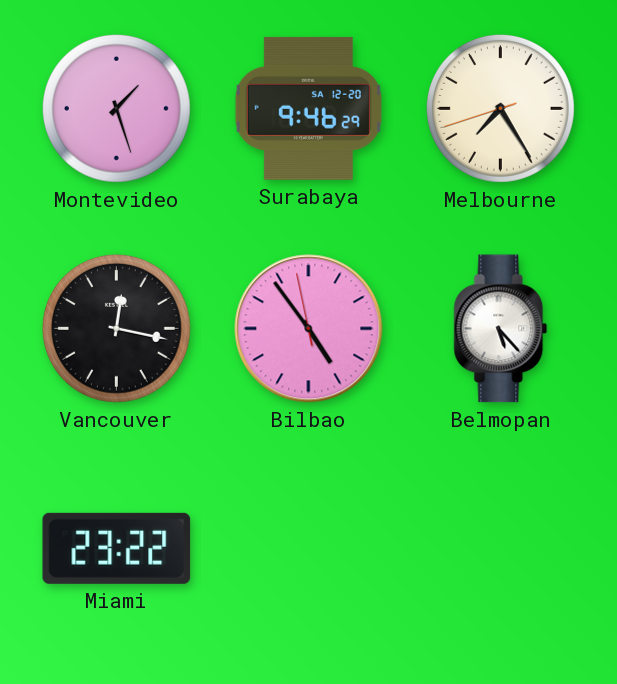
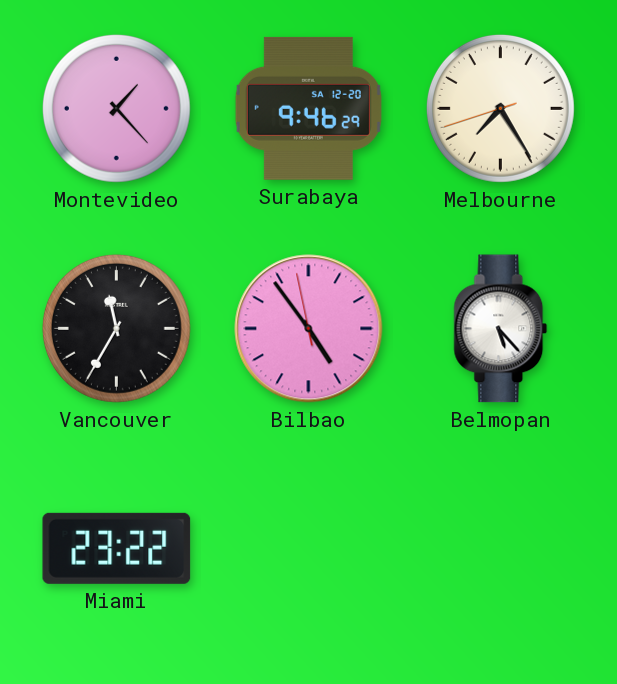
Montevideo: 1:27 -> 1:23 (116, 108)
Vancouver: 12:17 -> 11:35 (116, 328)
